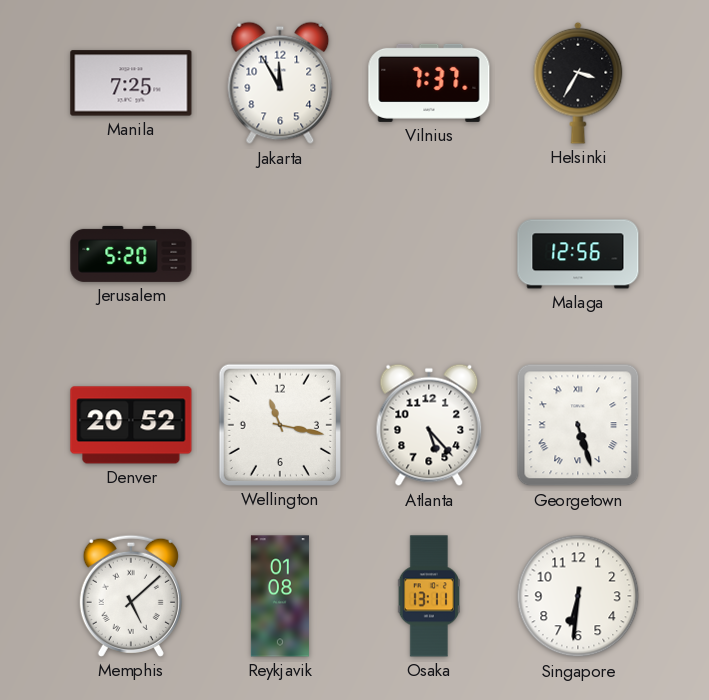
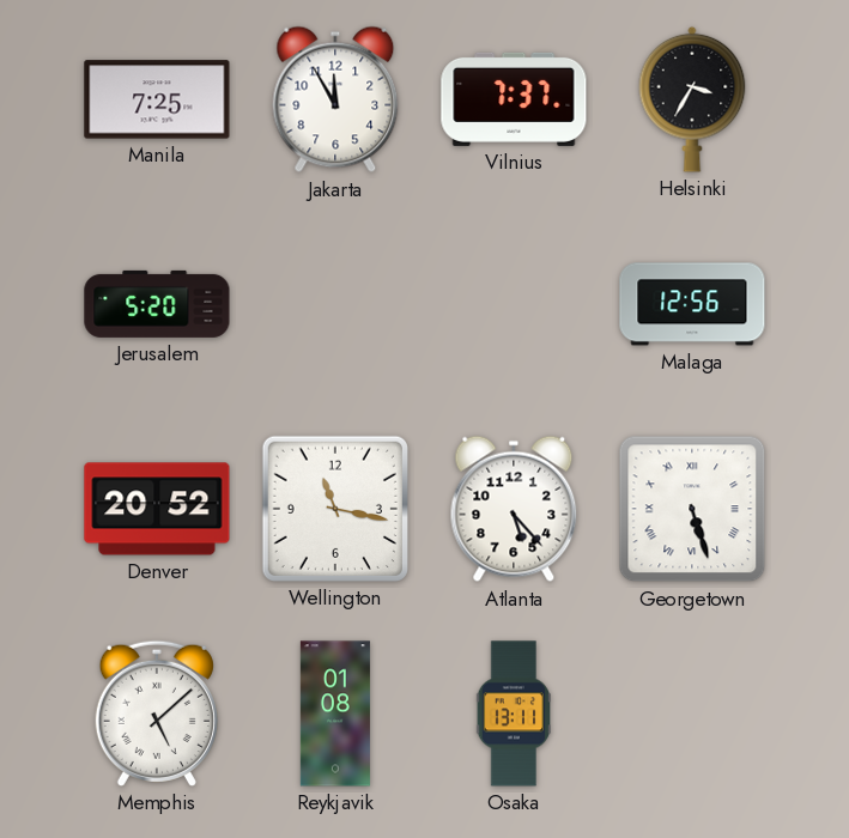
Singapore: 6:31 -> none (578, 596)
